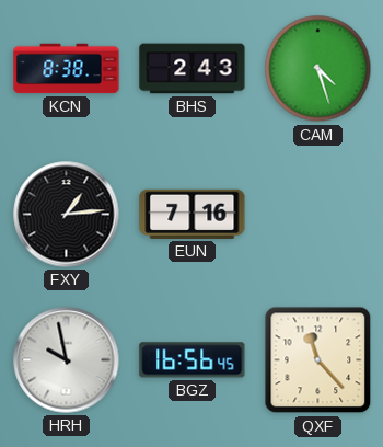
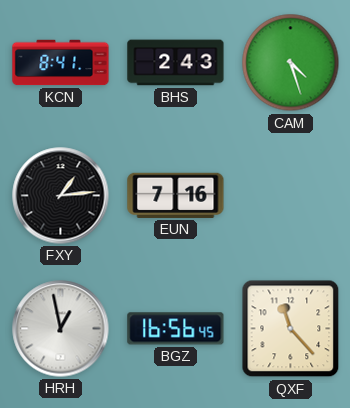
KCN: 8:38 -> 8:41 (61, 63)
HRH: 9:58 -> 12:58 (61, 329)
